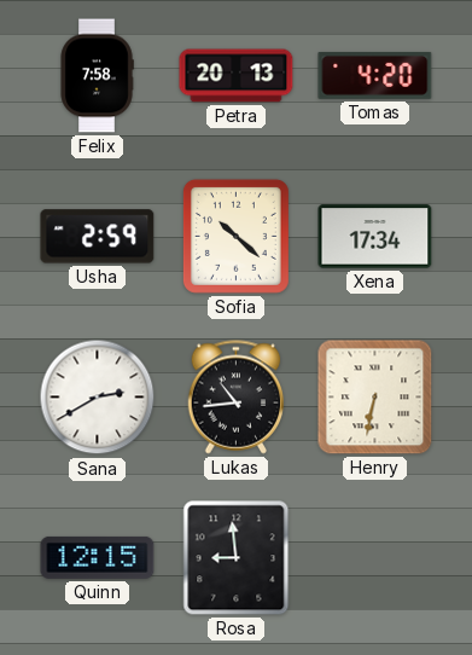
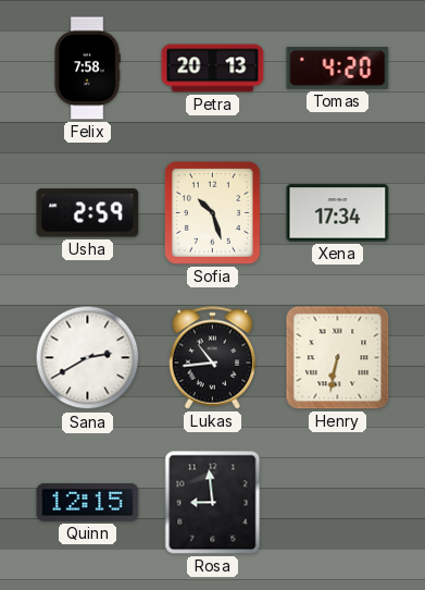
Sofia: 10:22 -> 10:27 (212, 212)
